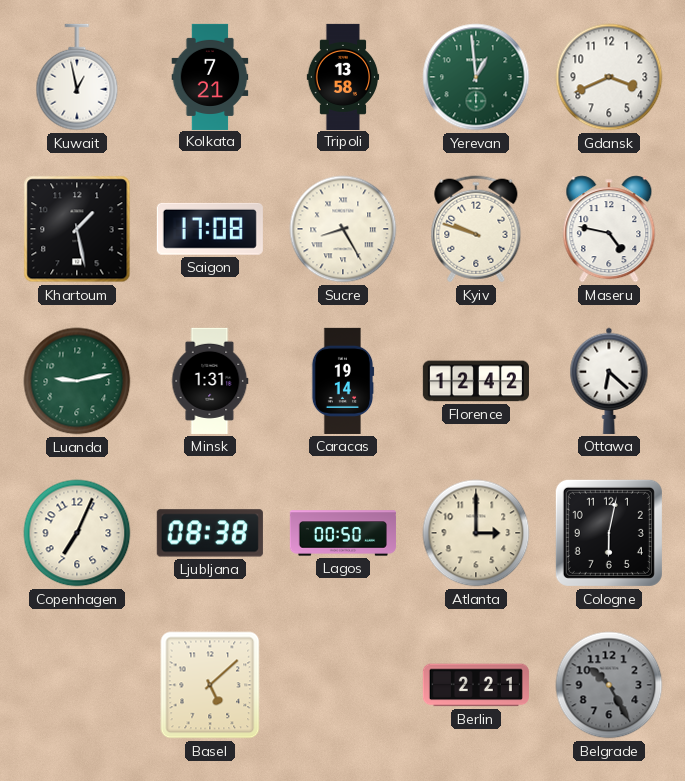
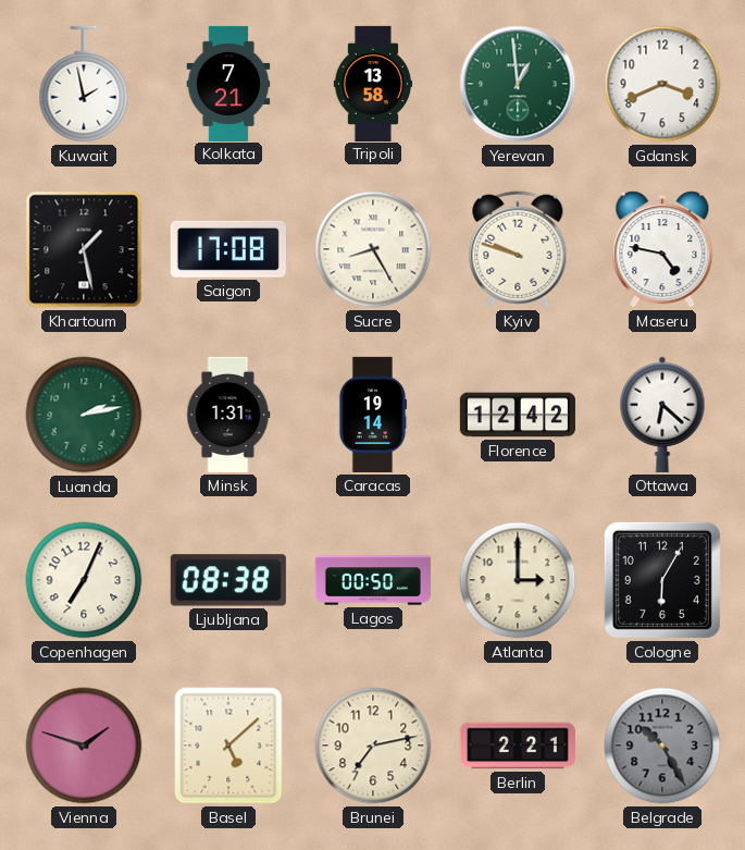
Kuwait: 12:58 -> 1:58 (84, 84)
Luanda: 9:13 -> 2:13 (84, 415)
Cologne: 6:02 -> 6:05 (662, 580)
Vienna: none -> 1:48 (84, 746)
Brunei: none -> 7:13 (373, 746)
